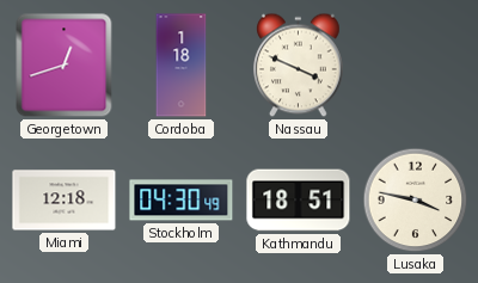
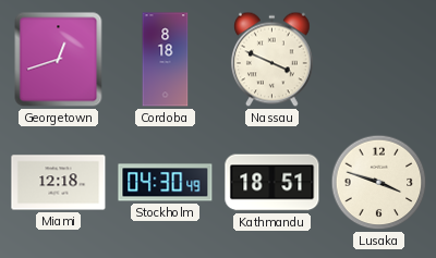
Cordoba: 1:18 -> 8:18 (166, 60)
Lusaka: 3:47 -> 3:48 (379, 183)
